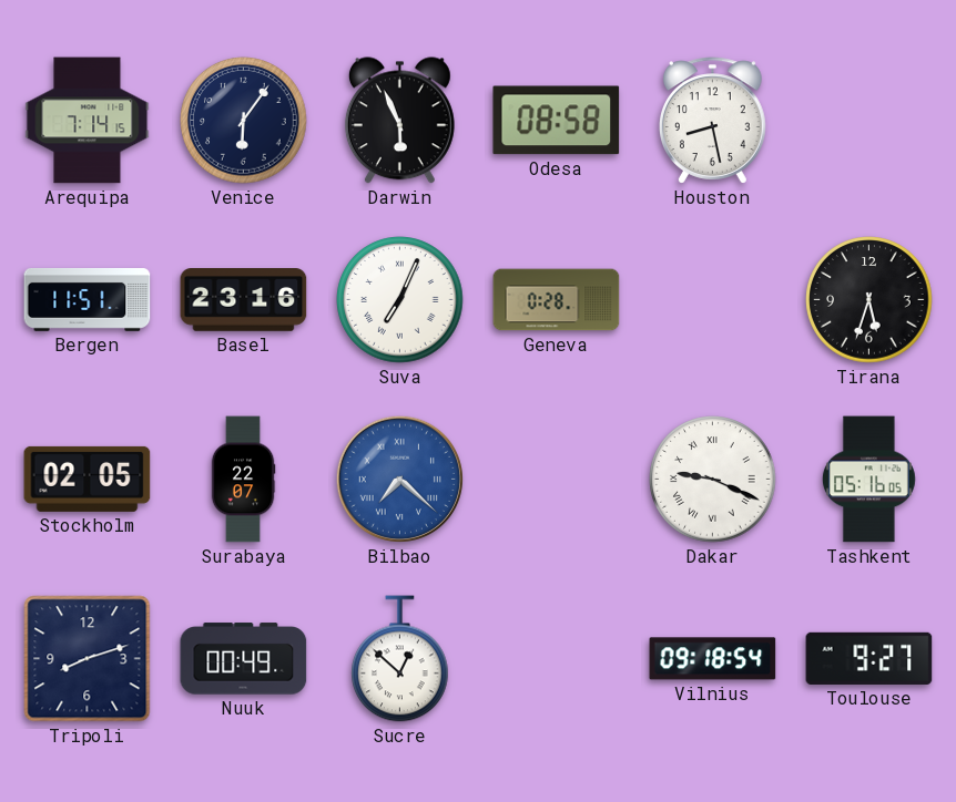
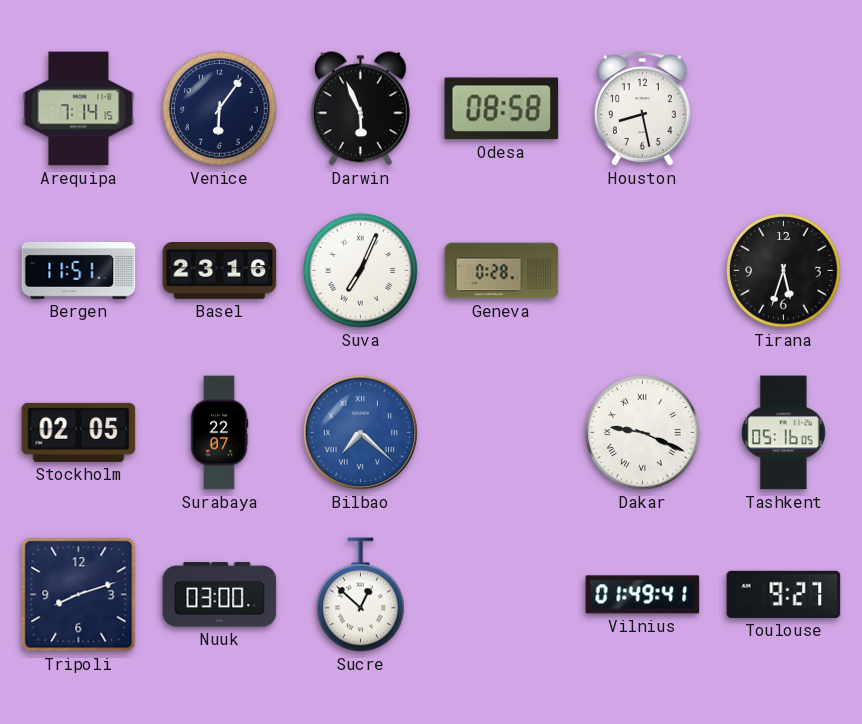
Nuuk: 00:49 -> 03:00 (220, 595)
Vilnius: 09:18 -> 01:49 (643, 595)
